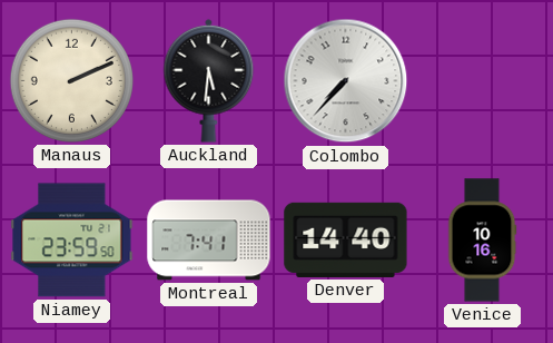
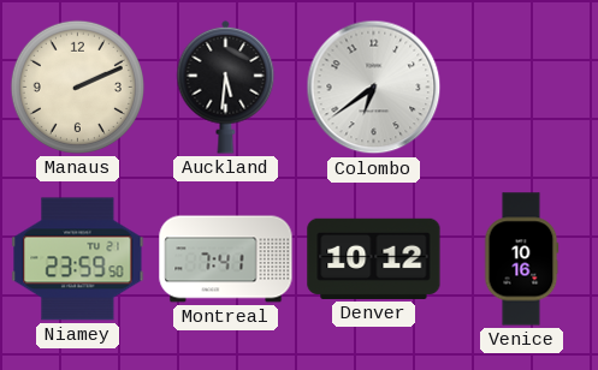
Colombo: 7:37 -> 6:39 (374, 88)
Denver: 14:40 -> 10:12 (374, 258)
